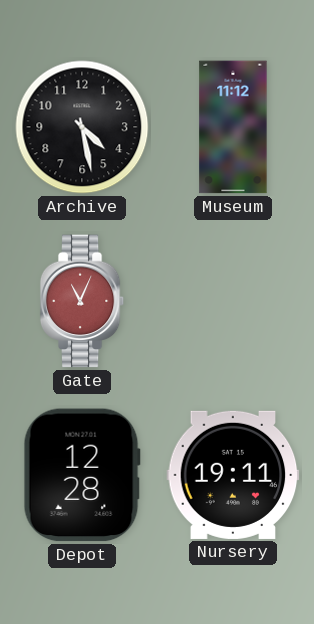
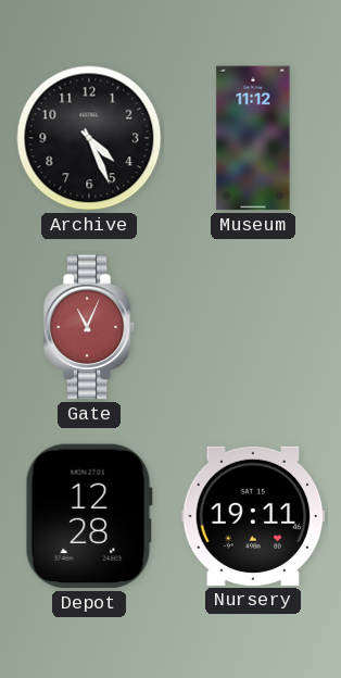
Archive: 4:28 -> 4:26 (89, 138)
